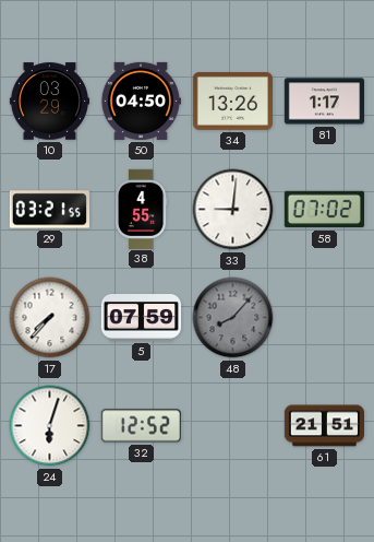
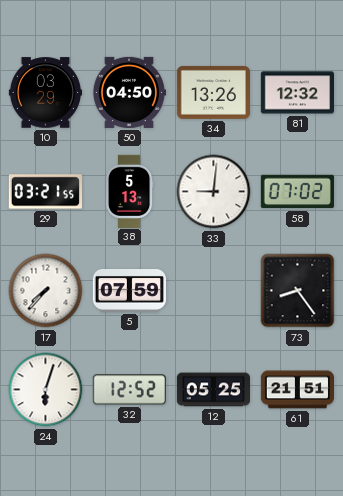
81: 1:17 -> 12:32 (297, 93)
38: 4:55 -> 5:13 (129, 191)
48: 8:07 -> none (233, 318)
73: none -> 8:24 (298, 291)
12: none -> 05:25 (213, 390)
